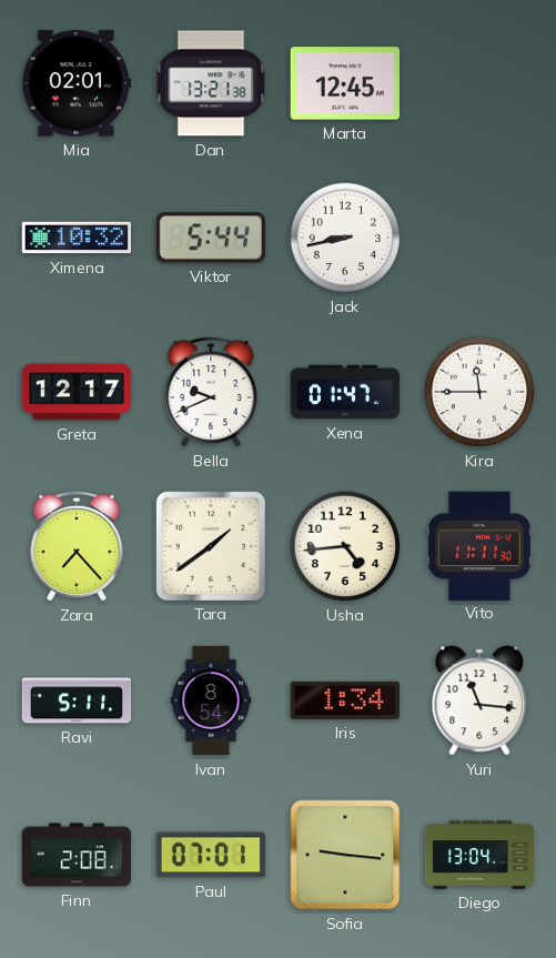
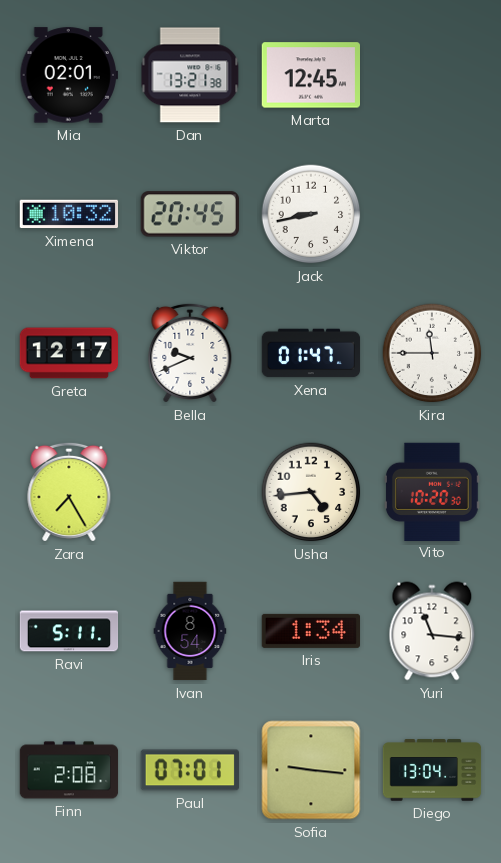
Viktor: 5:44 -> 20:45 (190, 214)
Zara: 7:23 -> 7:25 (69, 492)
Tara: 1:39 -> none (210, 545)
Vito: 11:11 -> 10:20 (433, 491)
